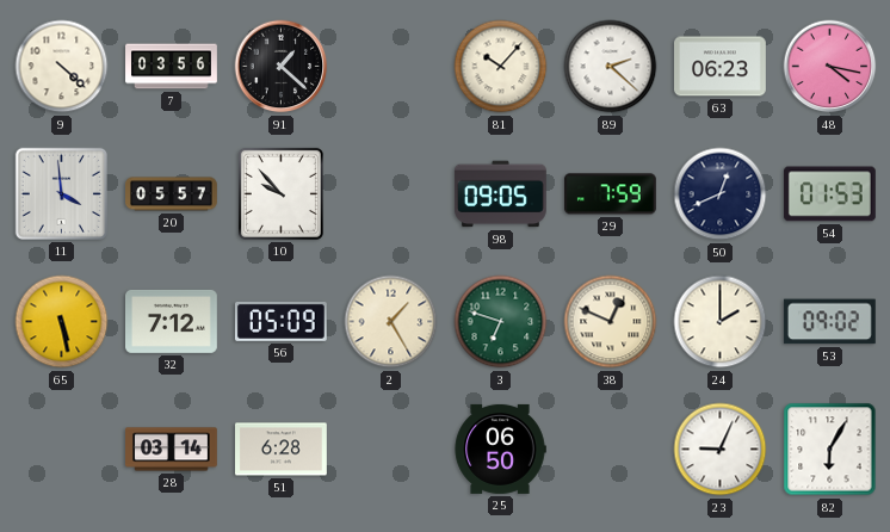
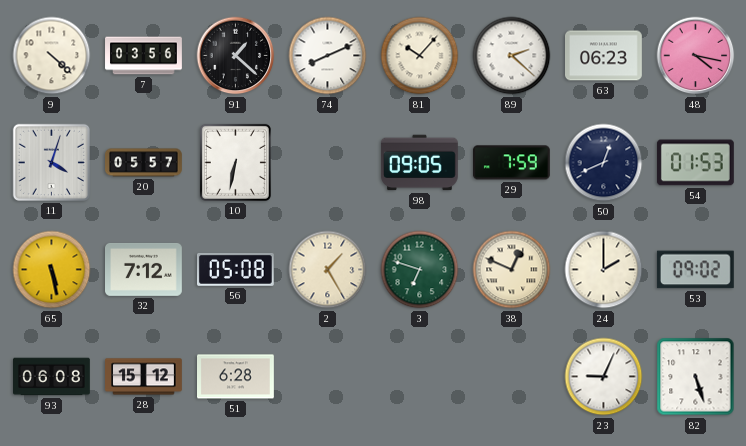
74: none -> 8:11 (328, 56)
11: 3:59 -> 4:03 (51, 162)
10: 9:53 -> 6:32 (235, 162)
56: 05:09 -> 05:08 (236, 270)
93: none -> 06:08 (52, 377)
28: 03:14 -> 15:12 (144, 377)
25: 06:50 -> none (500, 449)
82: 6:05 -> 5:27 (696, 377)
